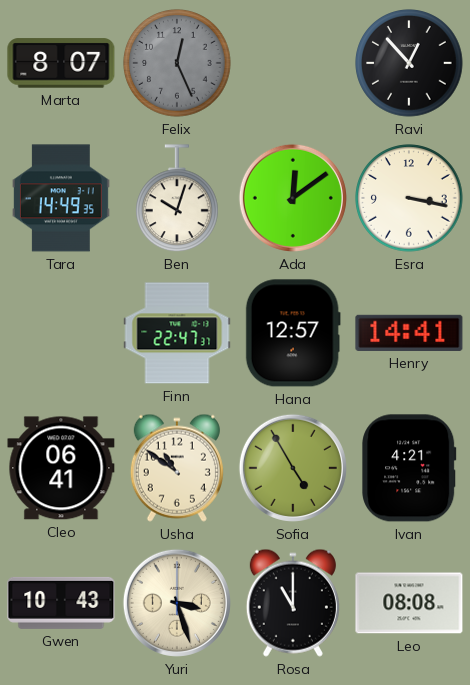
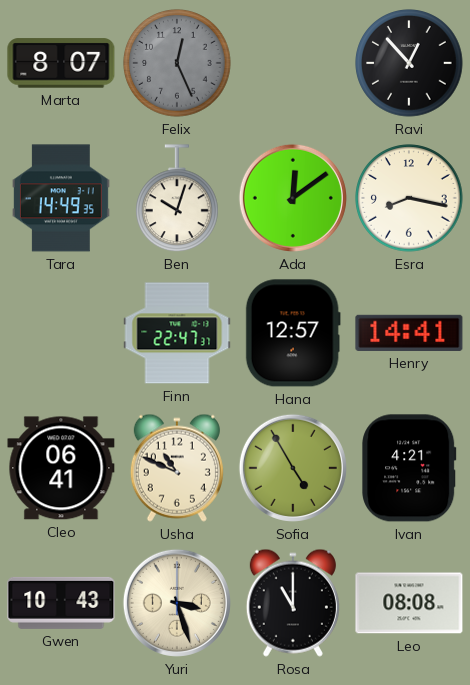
Esra: 3:17 -> 8:17 (409, 198)
Usha: 10:51 -> 10:49 (177, 468)
